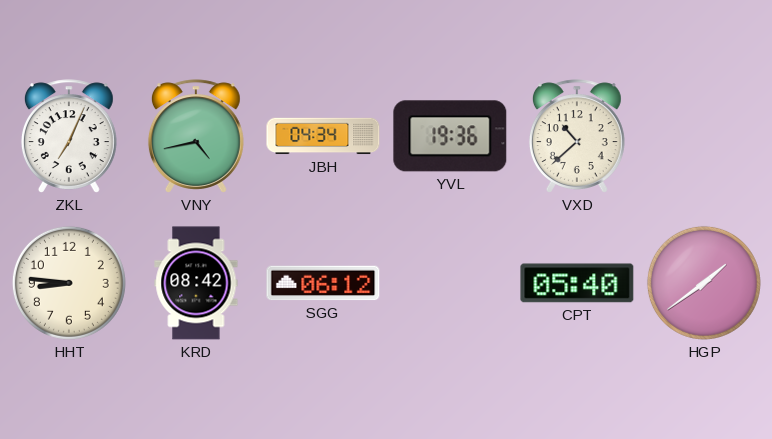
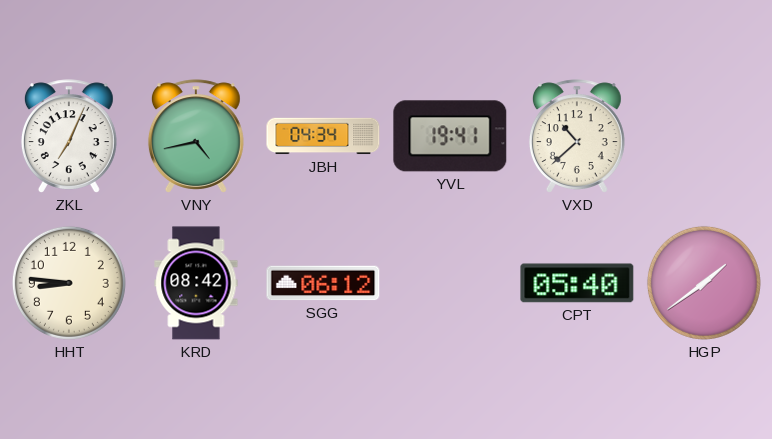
YVL: 19:36 -> 19:41 (450, 136)
